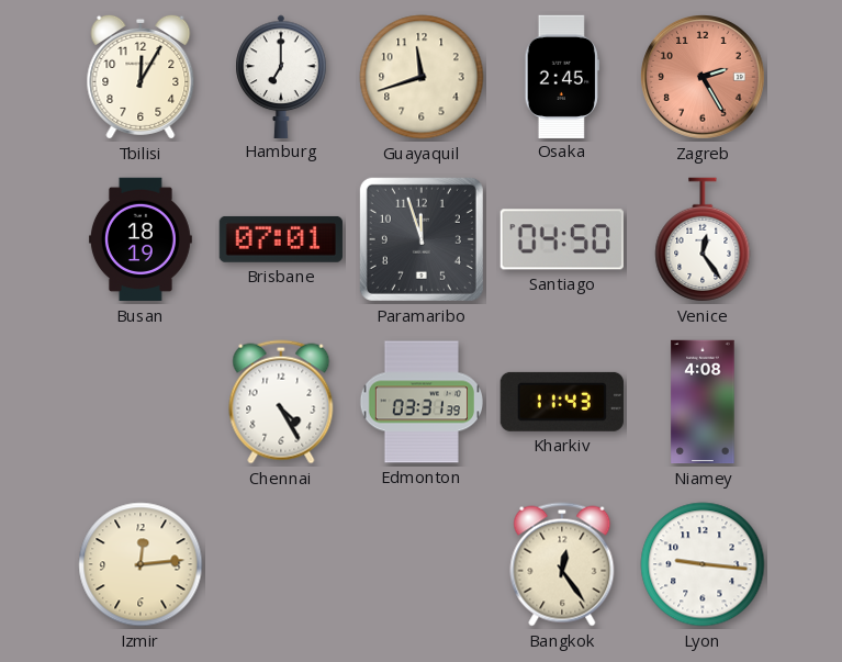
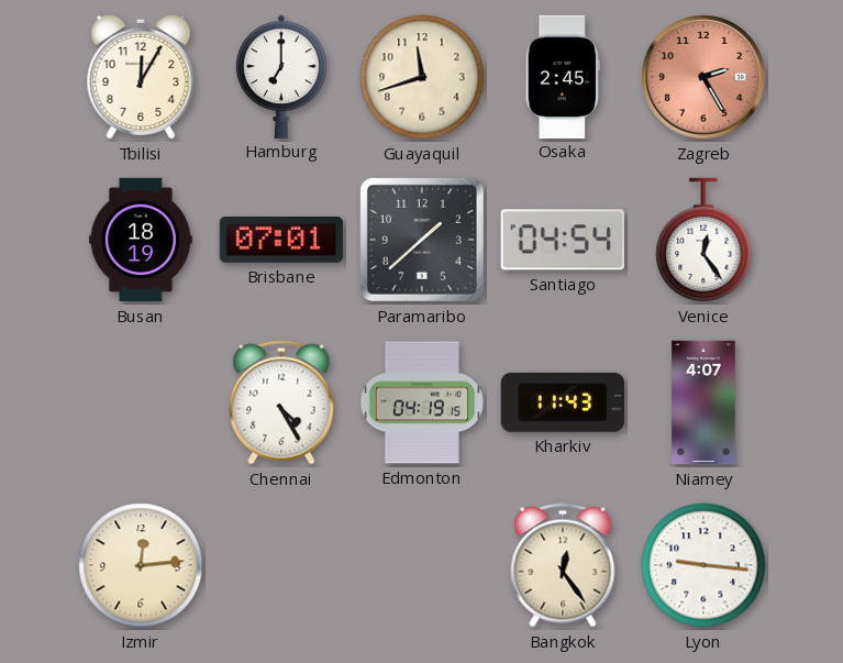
Paramaribo: 11:57 -> 1:38 (422, 240)
Santiago: 04:50 -> 04:54 (563, 240)
Edmonton: 03:31 -> 04:19 (421, 402)
Niamey: 4:08 -> 4:07 (703, 402)
